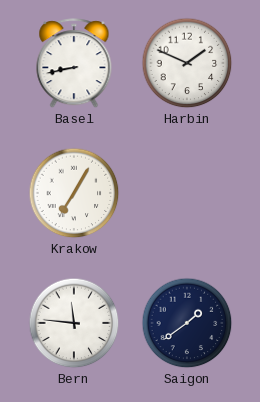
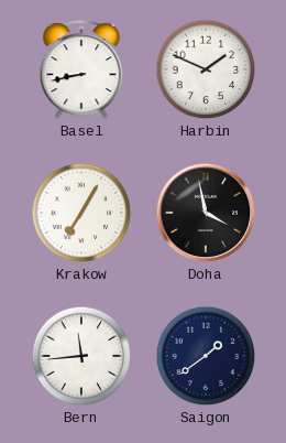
Doha: none -> 3:58 (206, 213)
Bern: 11:46 -> 11:44 (81, 356)
